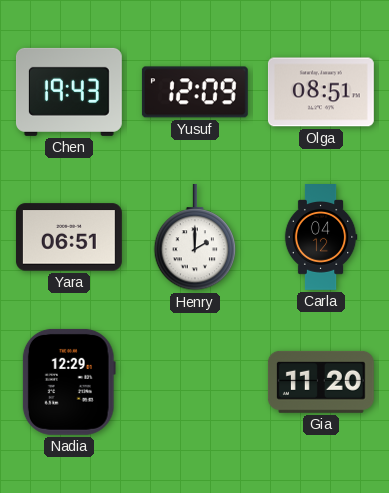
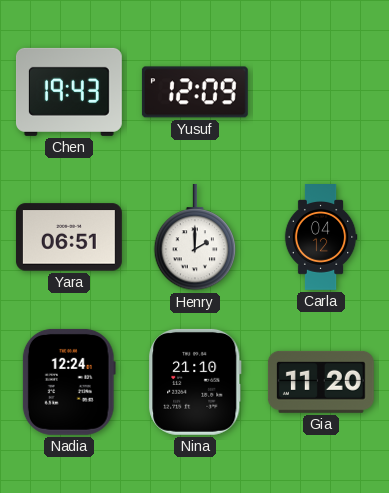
Olga: 08:51 -> none (321, 92)
Nadia: 12:29 -> 12:24 (69, 382)
Nina: none -> 21:10 (195, 382)
